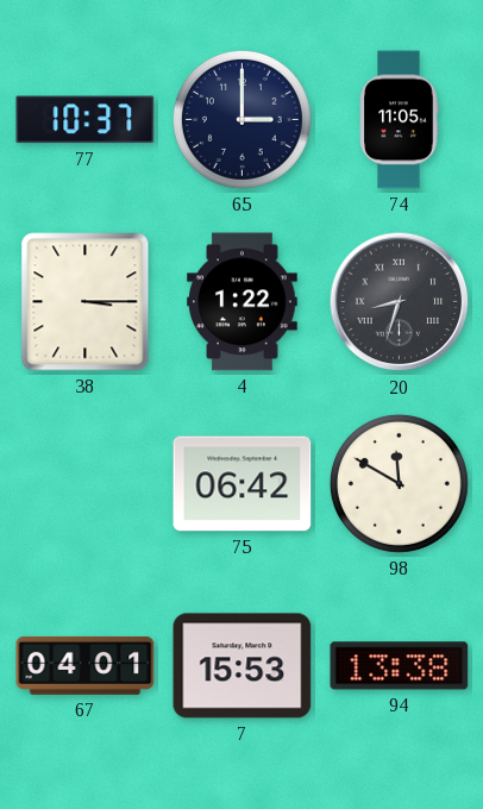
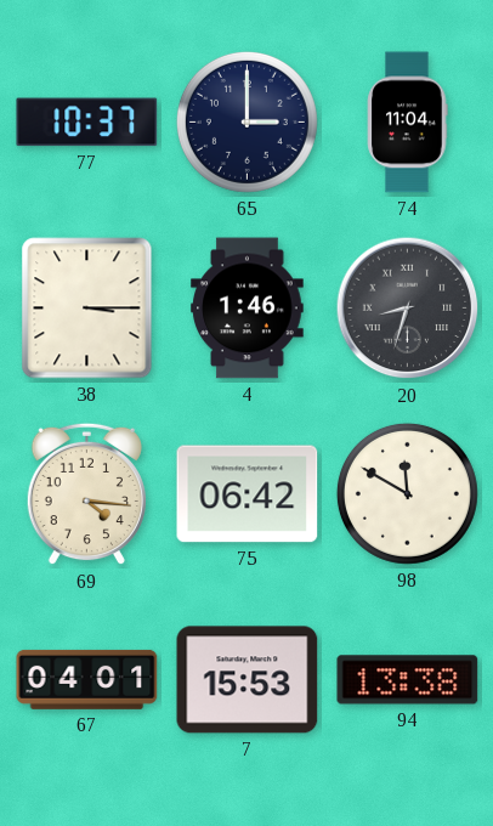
74: 11:05 -> 11:04 (407, 123)
4: 1:22 -> 1:46 (248, 309)
69: none -> 4:16 (86, 494)
